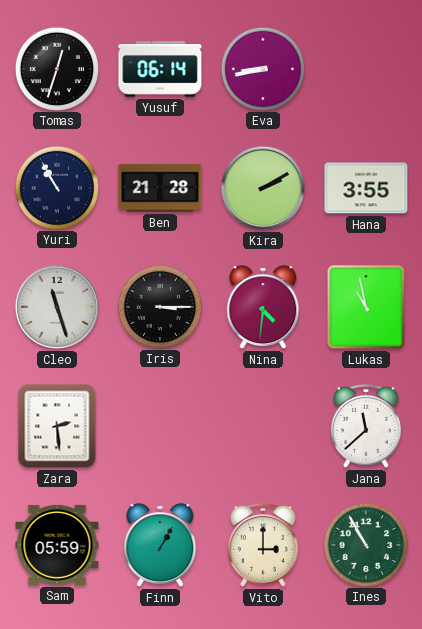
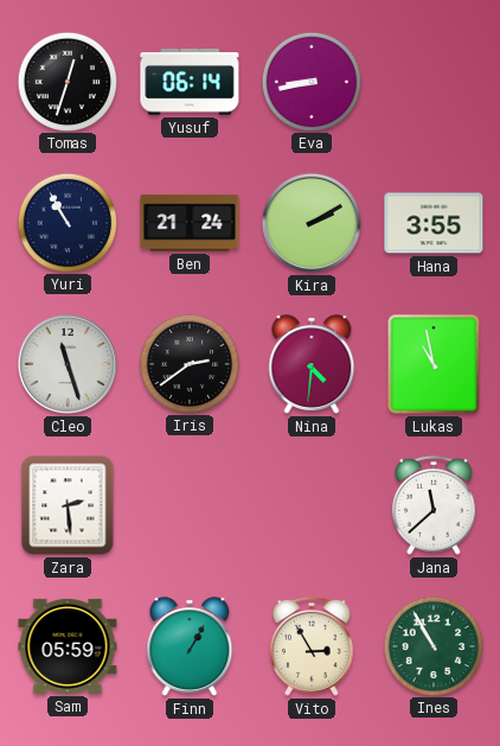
Ben: 21:28 -> 21:24 (190, 223)
Iris: 3:15 -> 2:39 (188, 363)
Vito: 3:00 -> 2:55 (312, 646)
